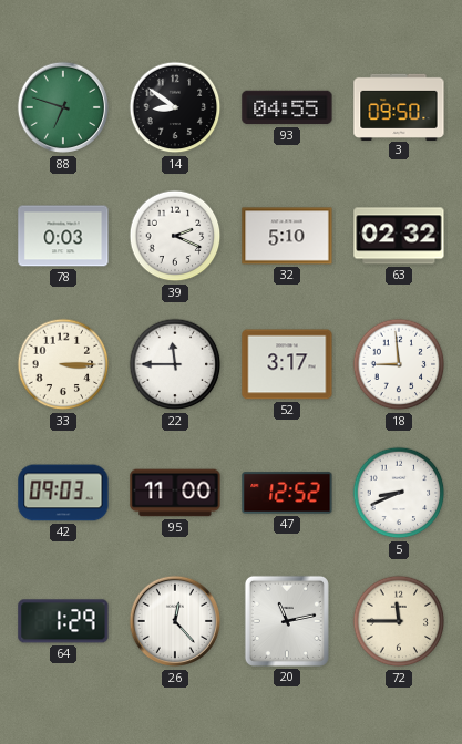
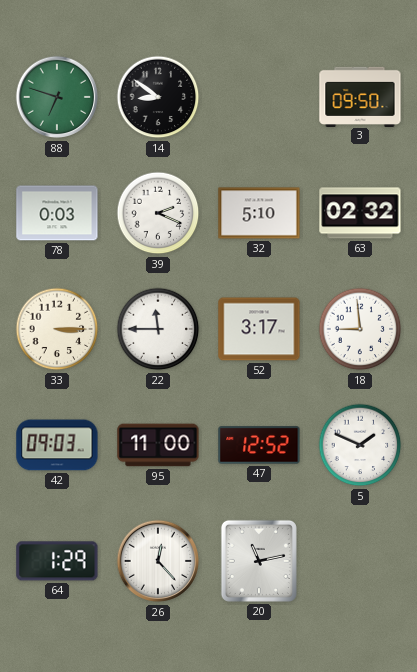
93: 04:55 -> none (287, 107)
5: 8:41 -> 1:49 (360, 445)
72: 11:45 -> none (399, 621)
